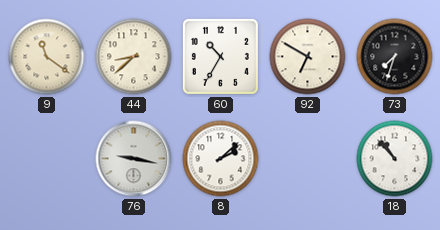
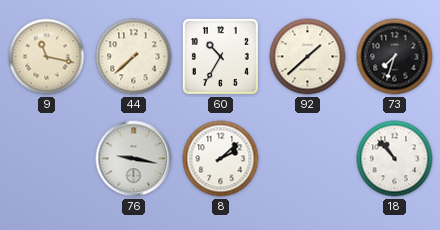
9: 11:21 -> 11:17 (47, 57)
44: 8:38 -> 7:38 (134, 57)
92: 6:50 -> 1:38 (308, 57)
